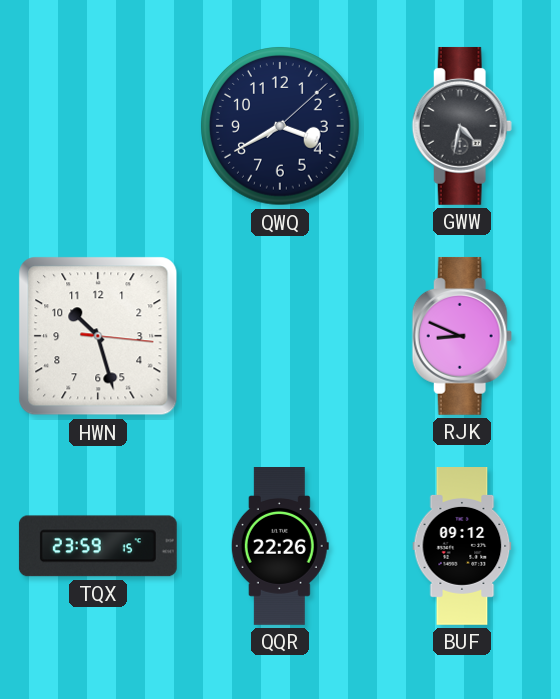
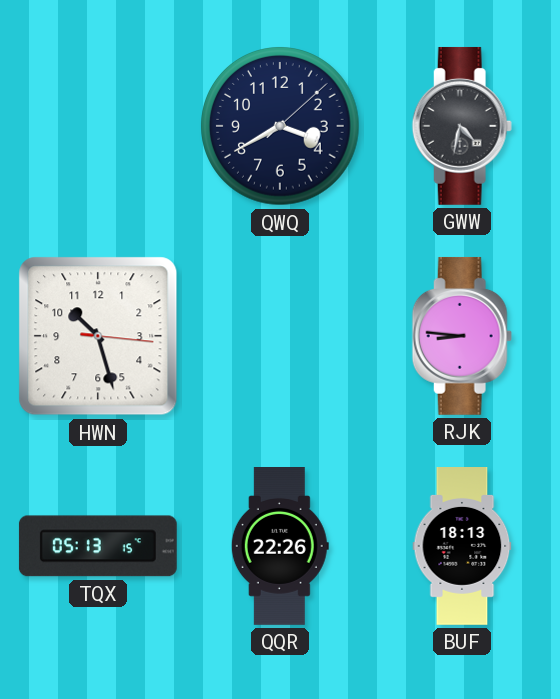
RJK: 8:49 -> 8:46 (462, 336)
TQX: 23:59 -> 05:13 (98, 546)
BUF: 09:12 -> 18:13 (462, 547)
